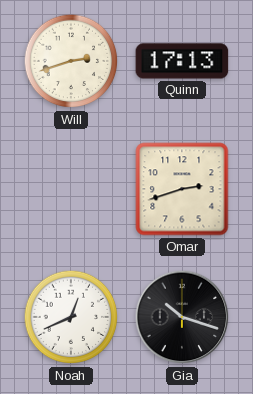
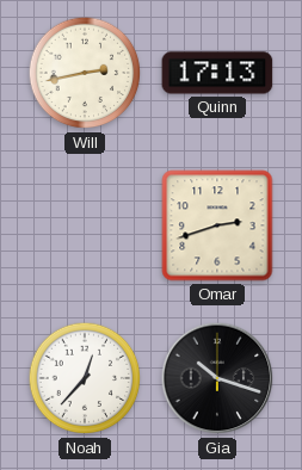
Will: 2:42 -> 2:43 (85, 73)
Noah: 12:41 -> 12:37 (85, 378)
